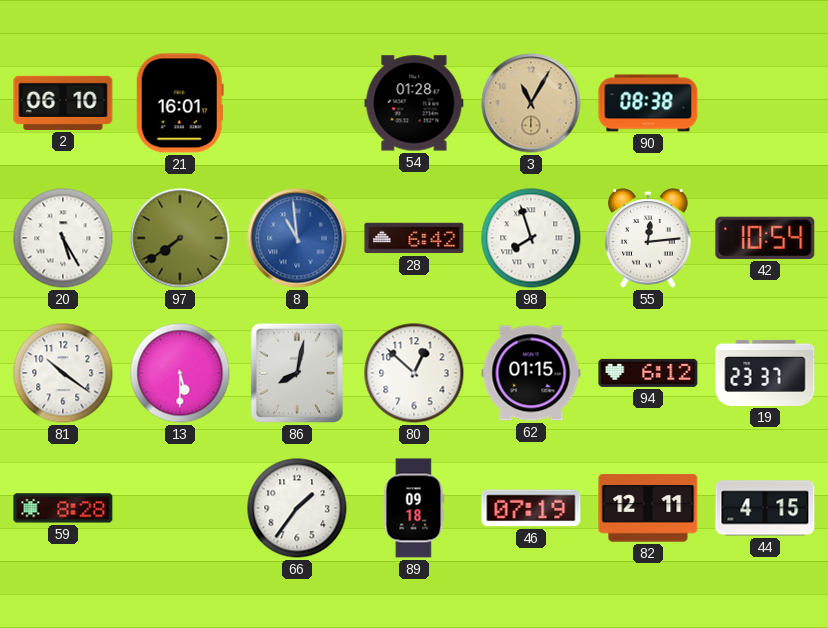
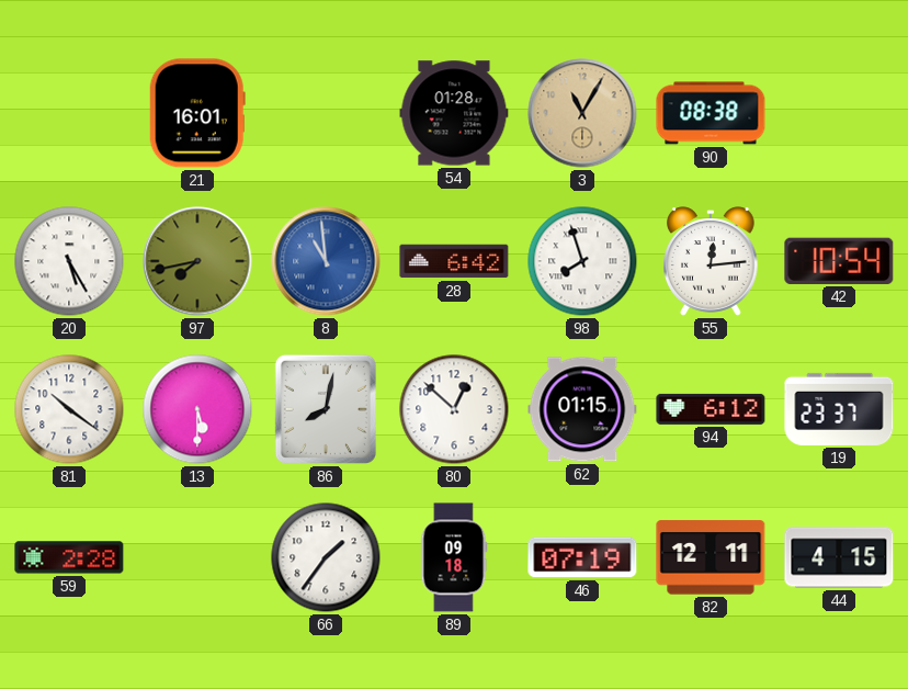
2: 06:10 -> none (63, 103)
97: 7:39 -> 7:43 (197, 261)
59: 8:28 -> 2:28 (69, 557)
